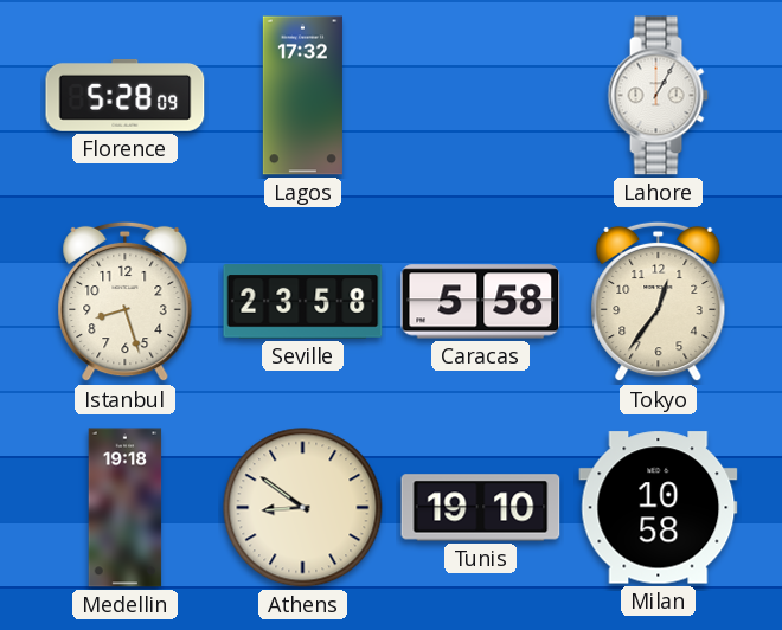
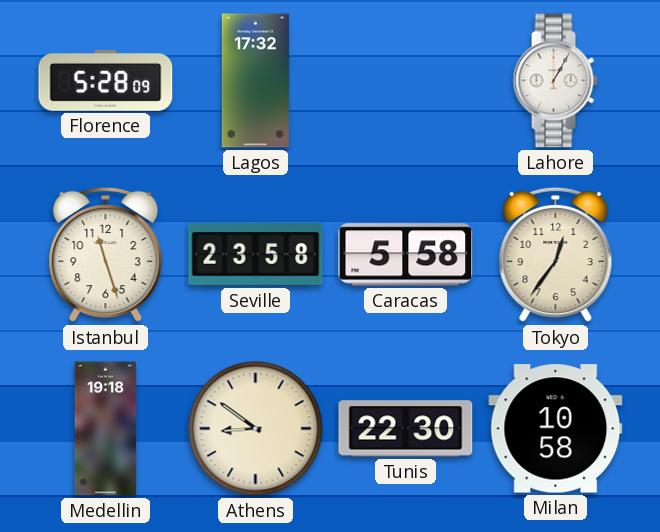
Istanbul: 8:27 -> 11:27 (106, 255)
Tunis: 19:10 -> 22:30 (406, 429)
